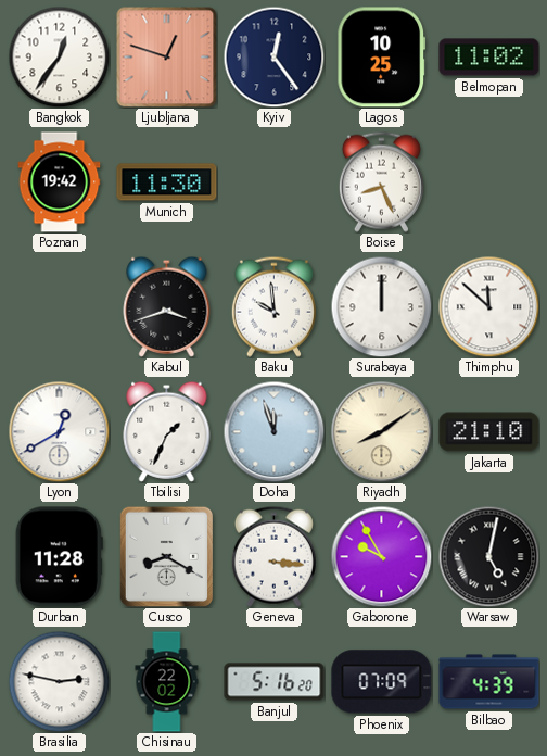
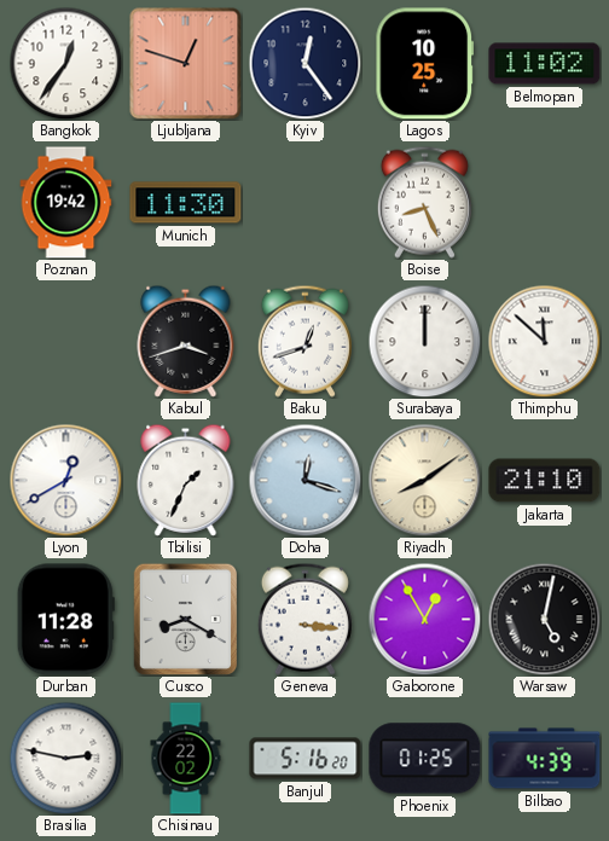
Baku: 9:59 -> 12:42 (304, 341)
Doha: 11:57 -> 12:18 (304, 480)
Gaborone: 9:55 -> 12:55 (424, 619)
Phoenix: 07:09 -> 01:25 (425, 759)
